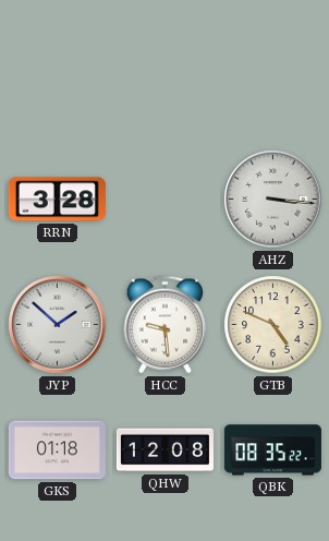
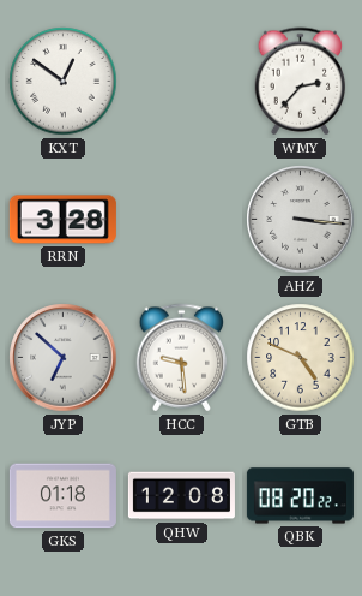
KXT: none -> 12:51 (64, 82)
WMY: none -> 2:37 (301, 82)
JYP: 1:52 -> 6:52 (64, 358)
QBK: 08:35 -> 08:20 (300, 496)
